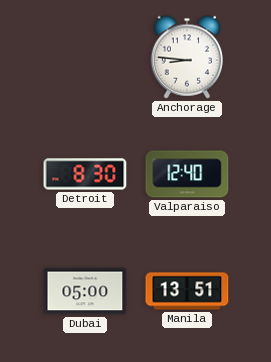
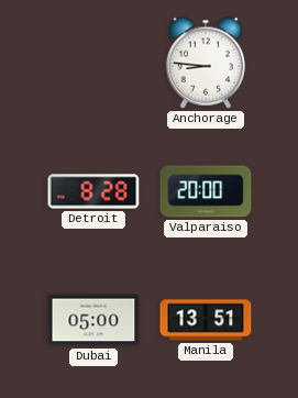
Detroit: 8:30 -> 8:28 (93, 191)
Valparaiso: 12:40 -> 20:00 (206, 191)
